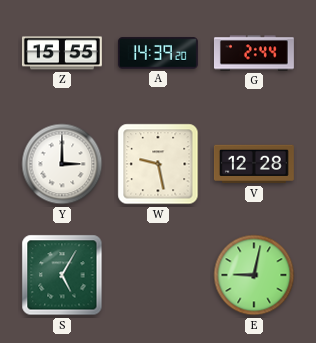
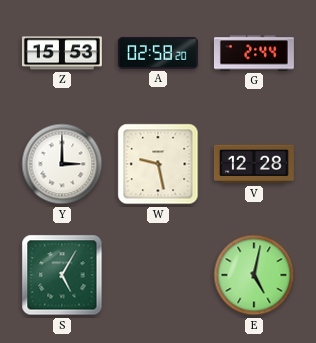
Z: 15:55 -> 15:53 (62, 53)
A: 14:39 -> 02:58 (158, 53)
E: 9:02 -> 5:02 (254, 275)
